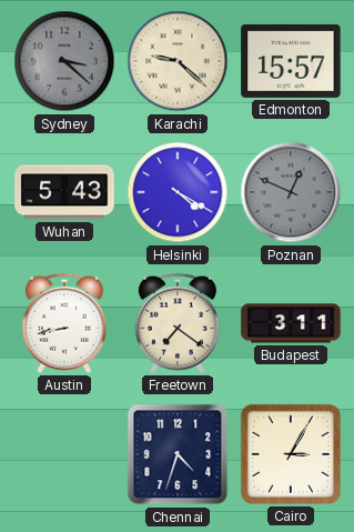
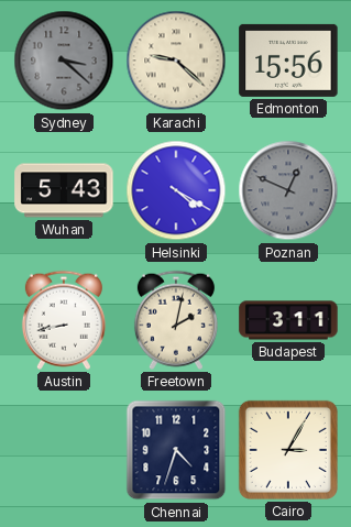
Edmonton: 15:57 -> 15:56 (288, 61)
Freetown: 7:21 -> 2:02 (176, 320)
